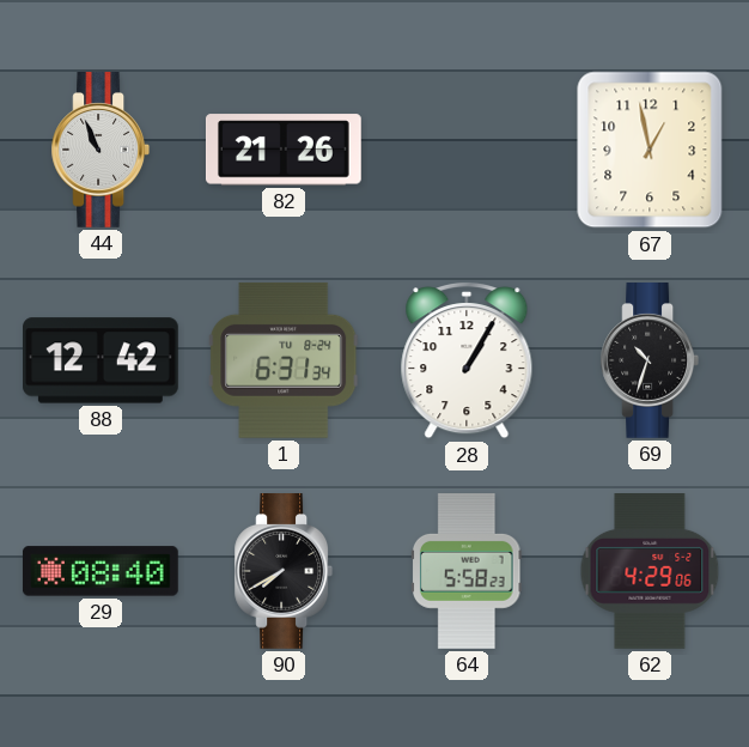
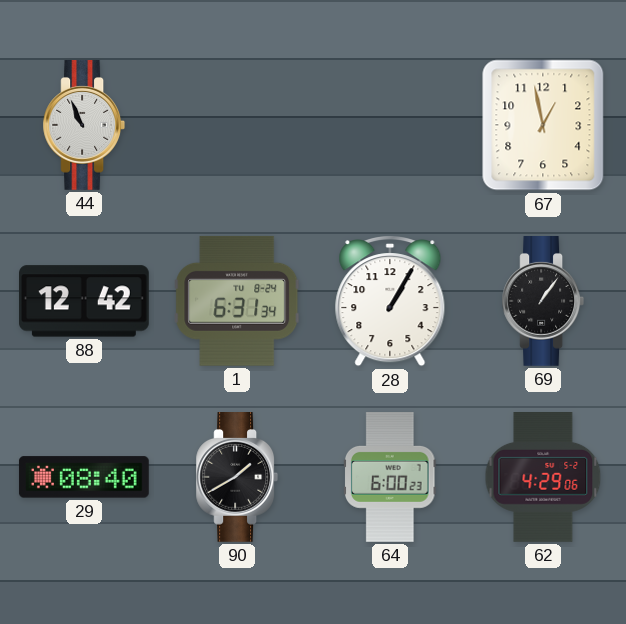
82: 21:26 -> none (284, 150)
69: 10:33 -> 1:06 (543, 302)
90: 7:40 -> 1:40 (237, 478)
64: 5:58 -> 6:00 (391, 478)
